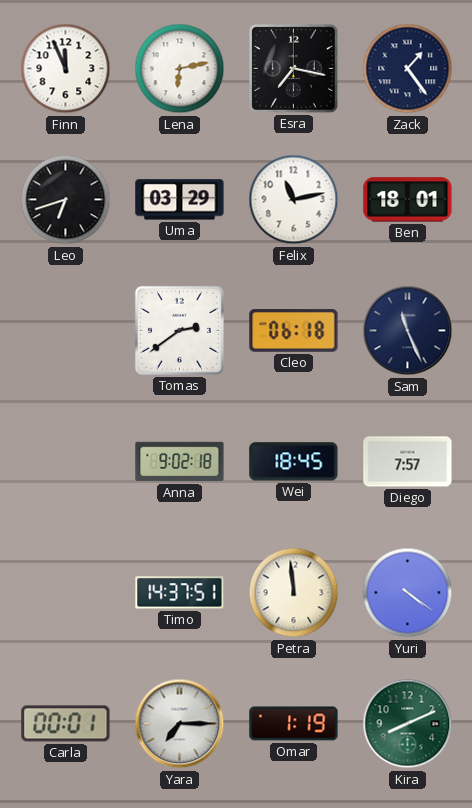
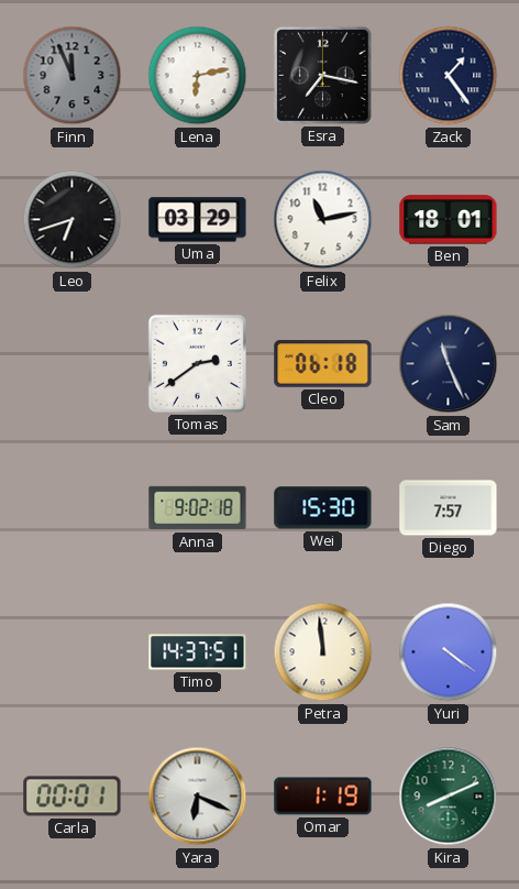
Finn dial: white -> grey (73, 76)
Wei: 18:45 -> 15:30 (323, 508)
Yara: 7:15 -> 6:19 (198, 797)
